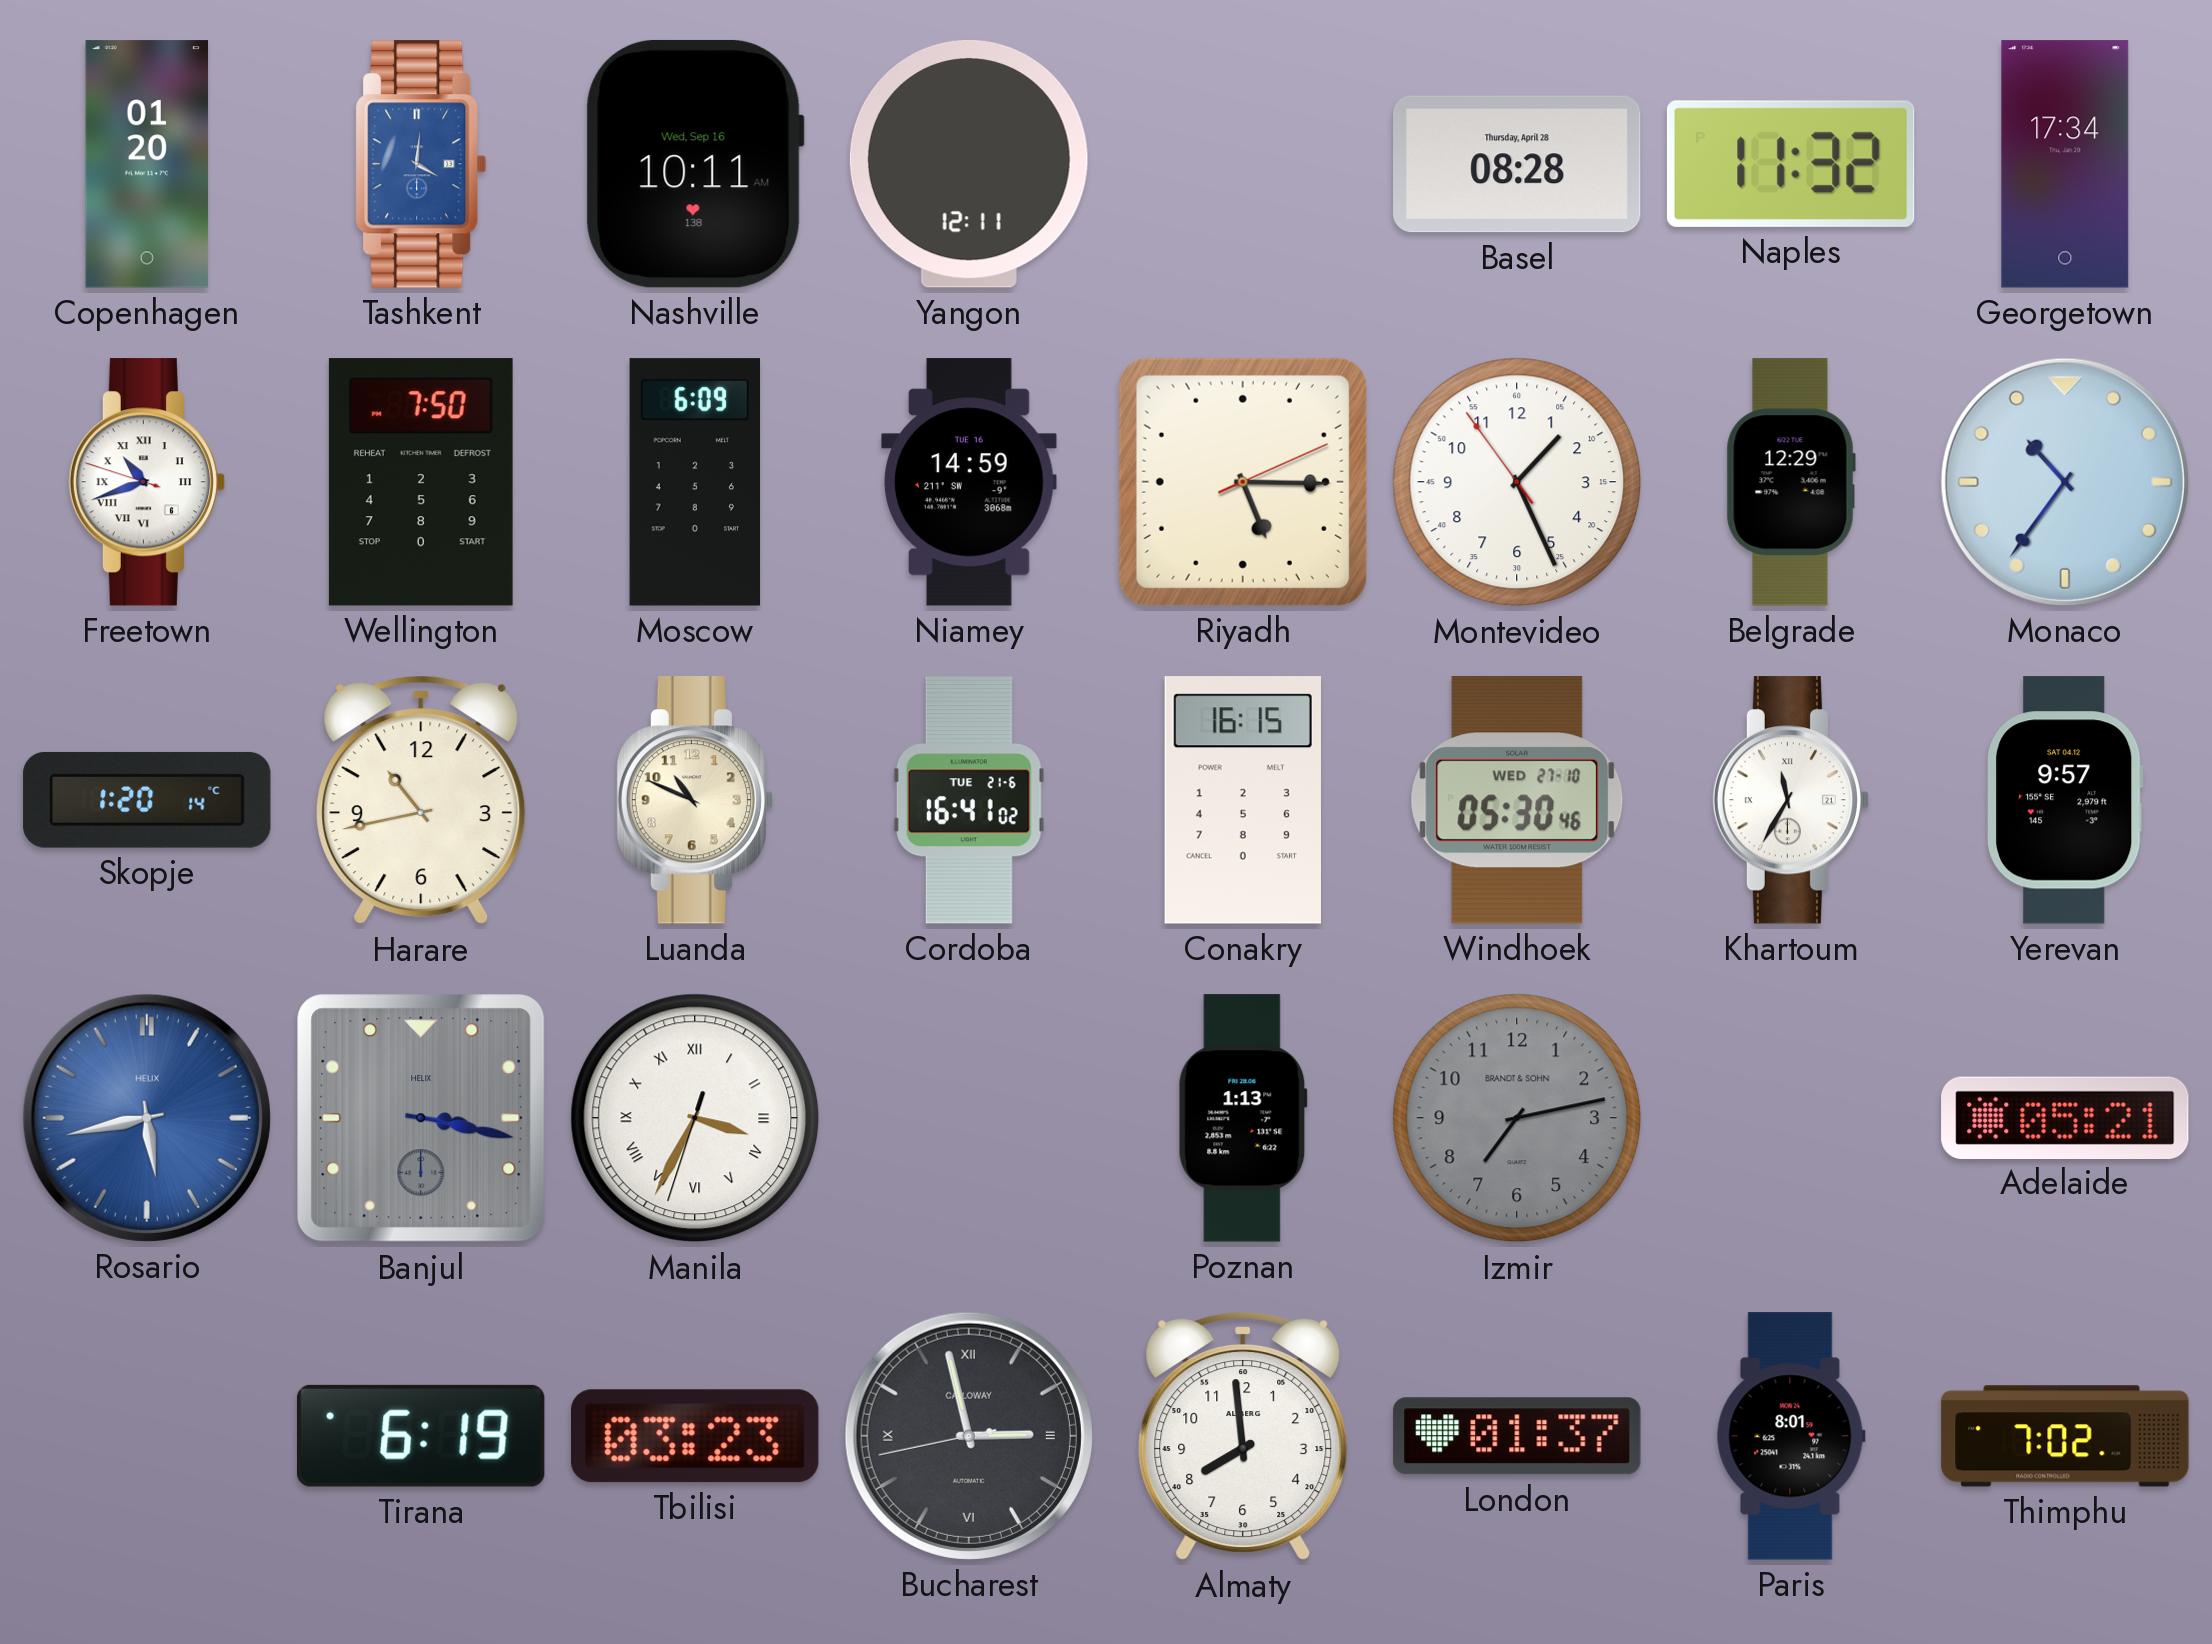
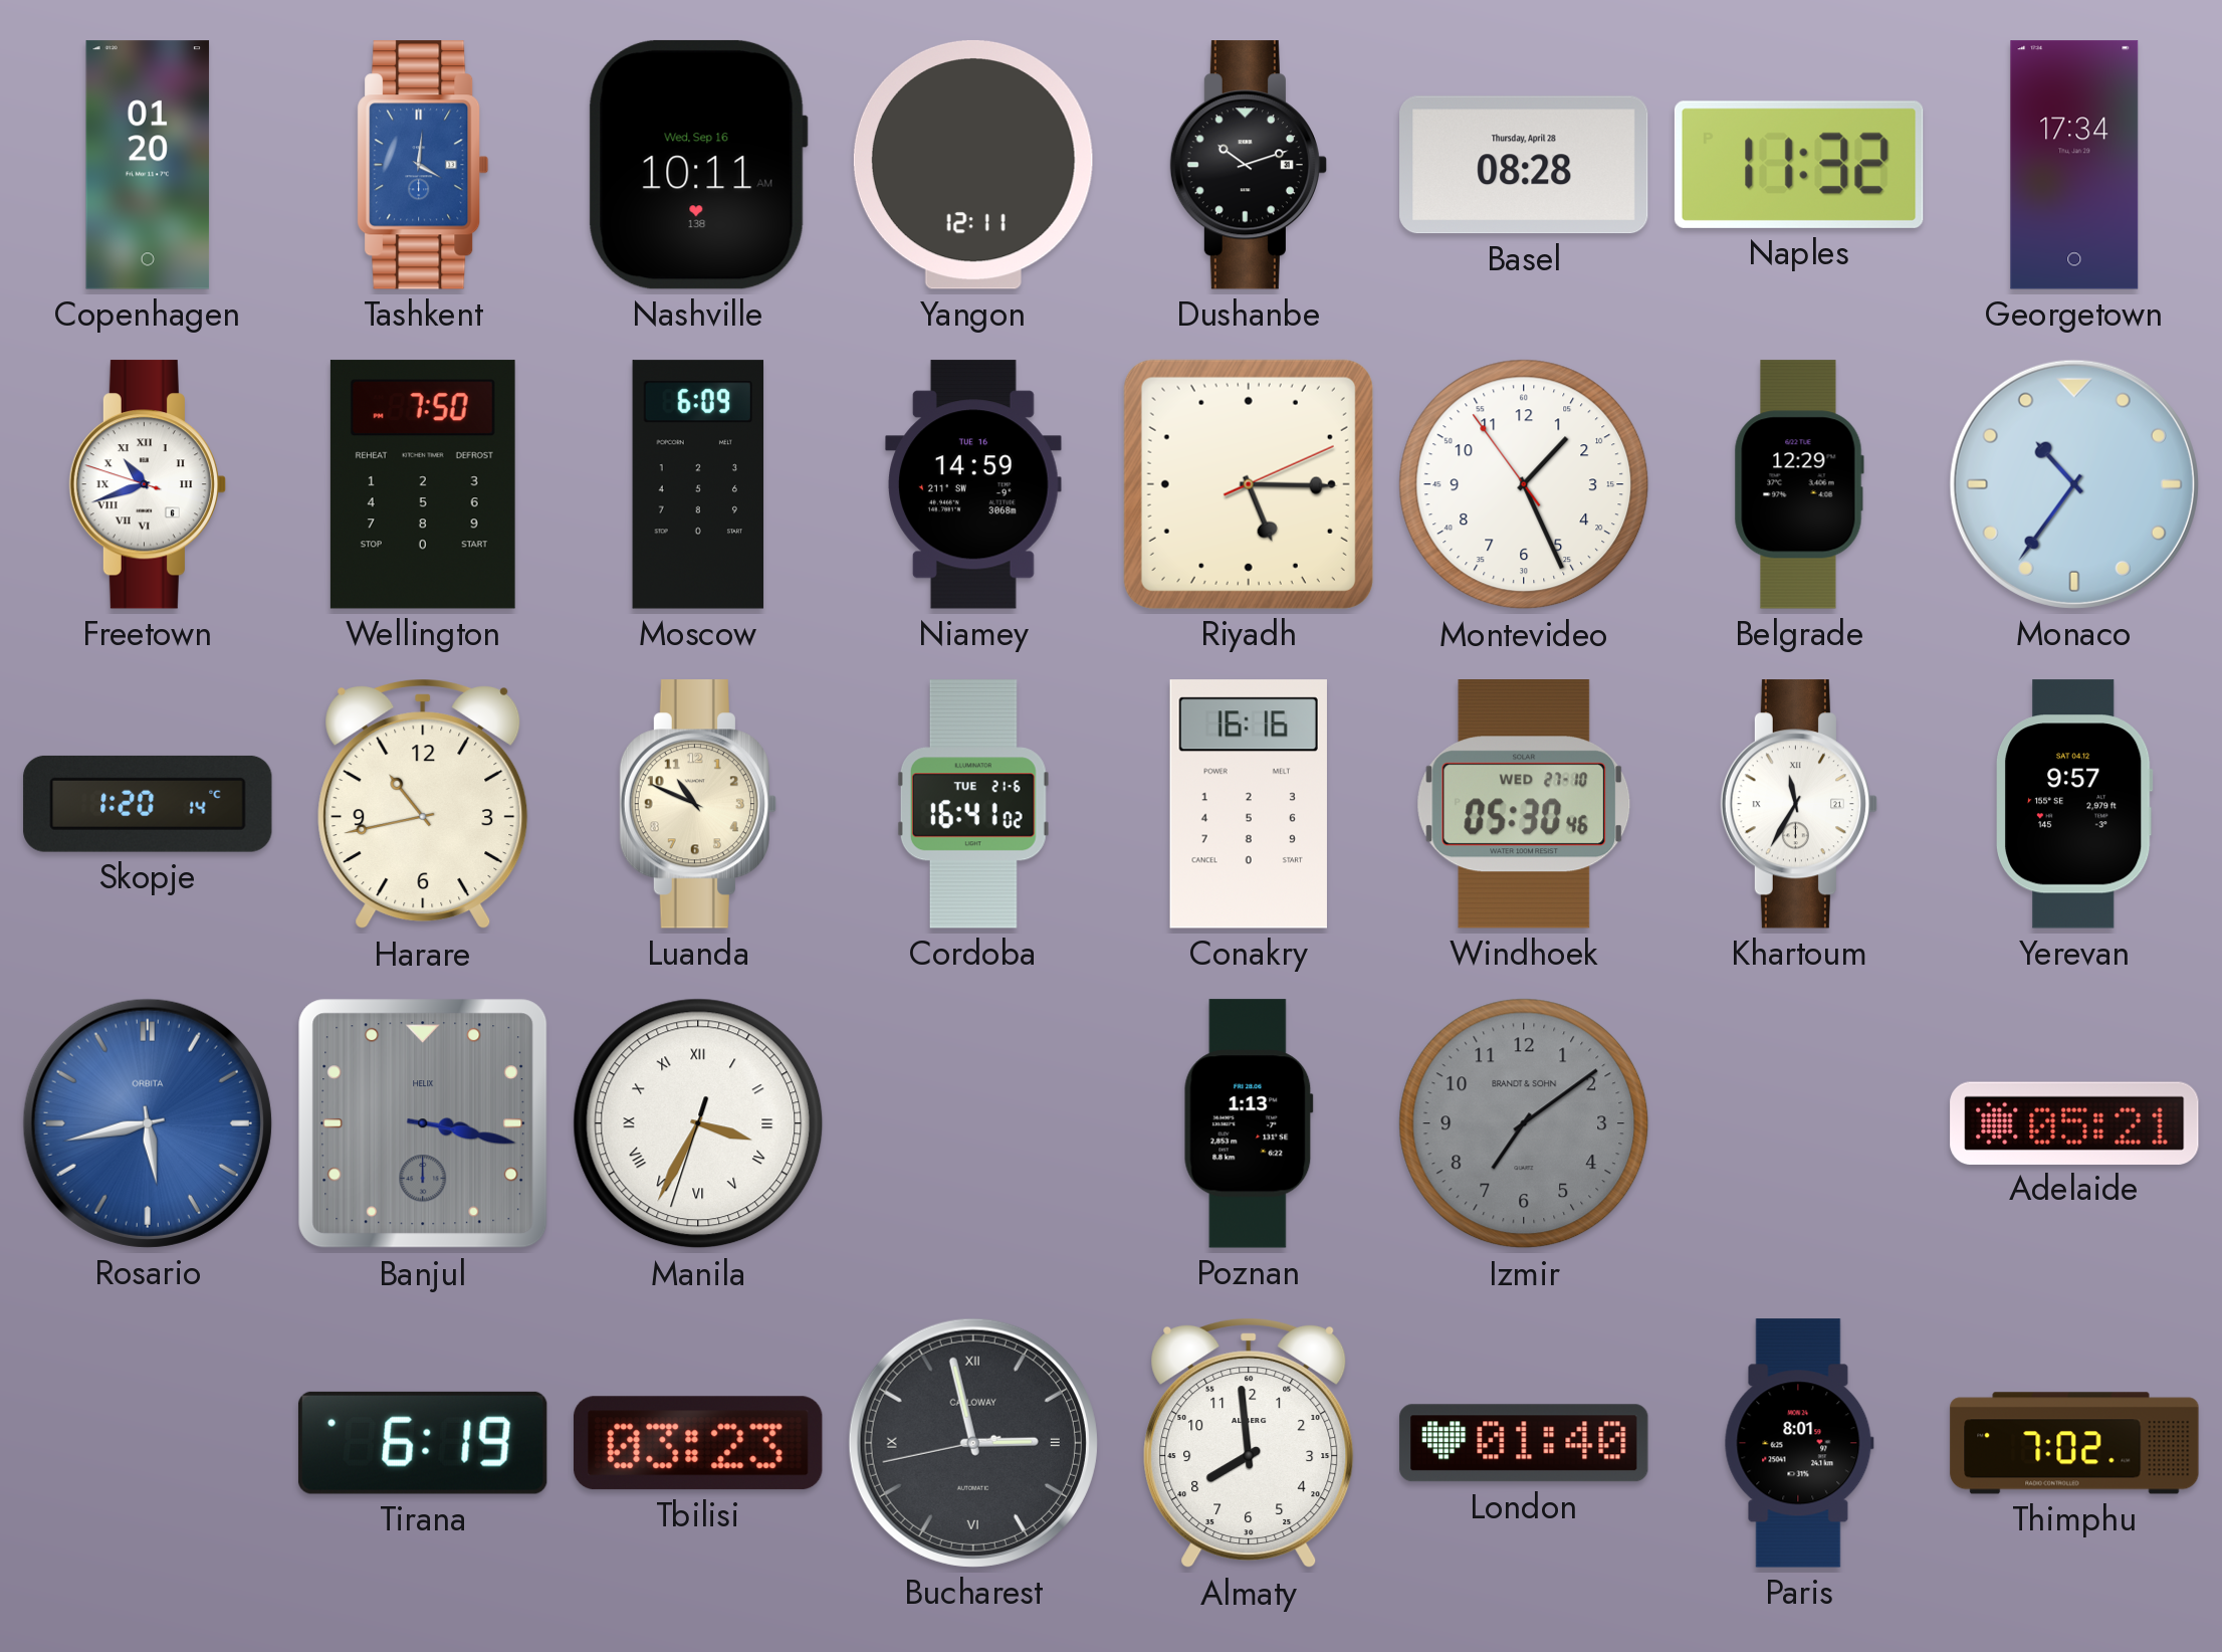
Dushanbe: none -> 10:12 (1248, 165)
Conakry: 16:15 -> 16:16 (1249, 804)
Rosario brand: HELIX -> ORBITA (148, 1123)
Izmir: 7:13 -> 7:09 (1524, 1123)
London: 01:37 -> 01:40 (1524, 1443)
